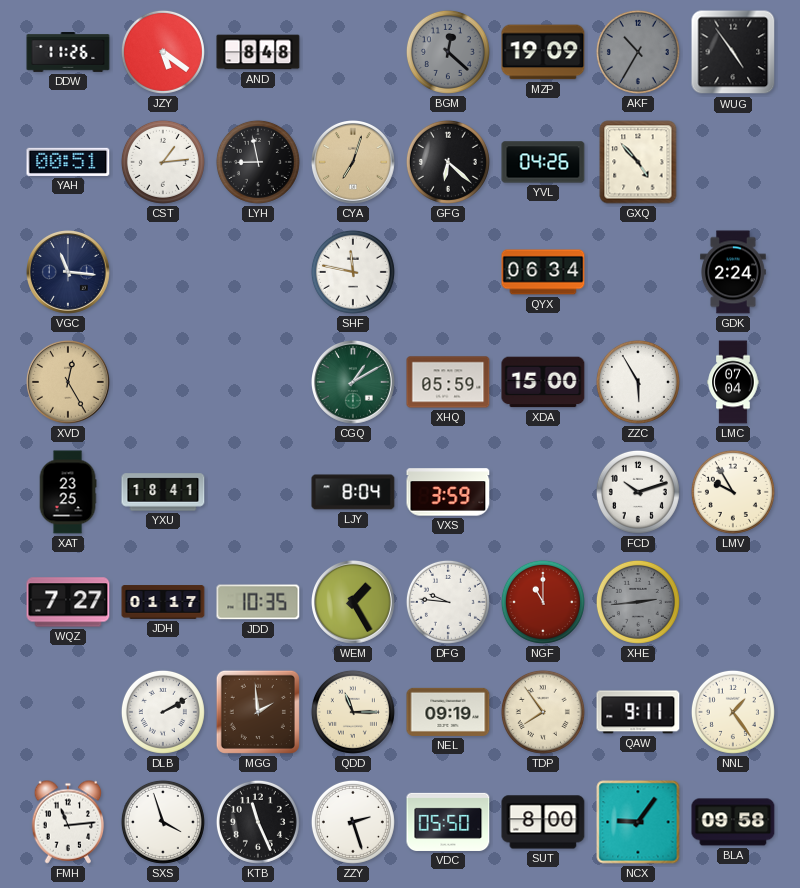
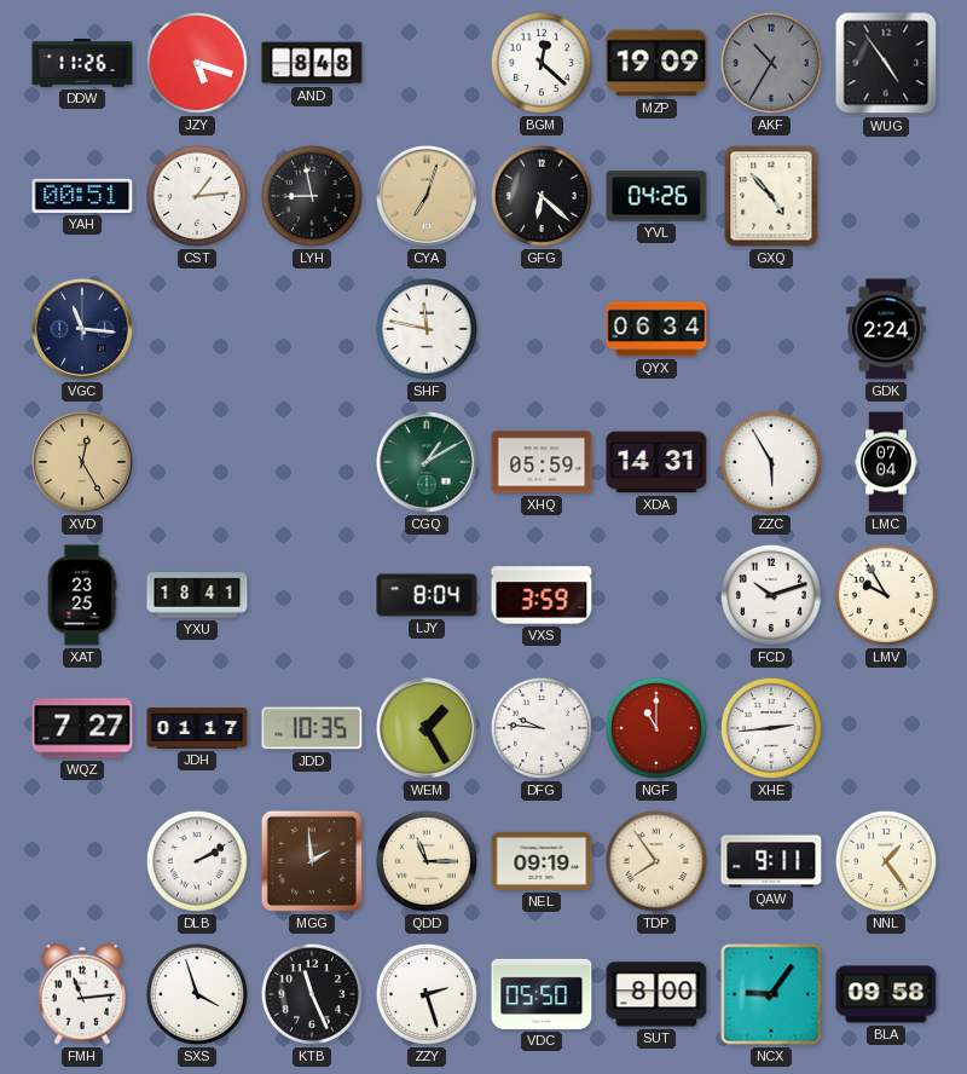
JZY: 5:21 -> 5:18 (197, 63)
BGM dial: grey -> white (542, 63)
XDA: 15:00 -> 14:31 (656, 462)
XHE dial: grey -> white (771, 728)
